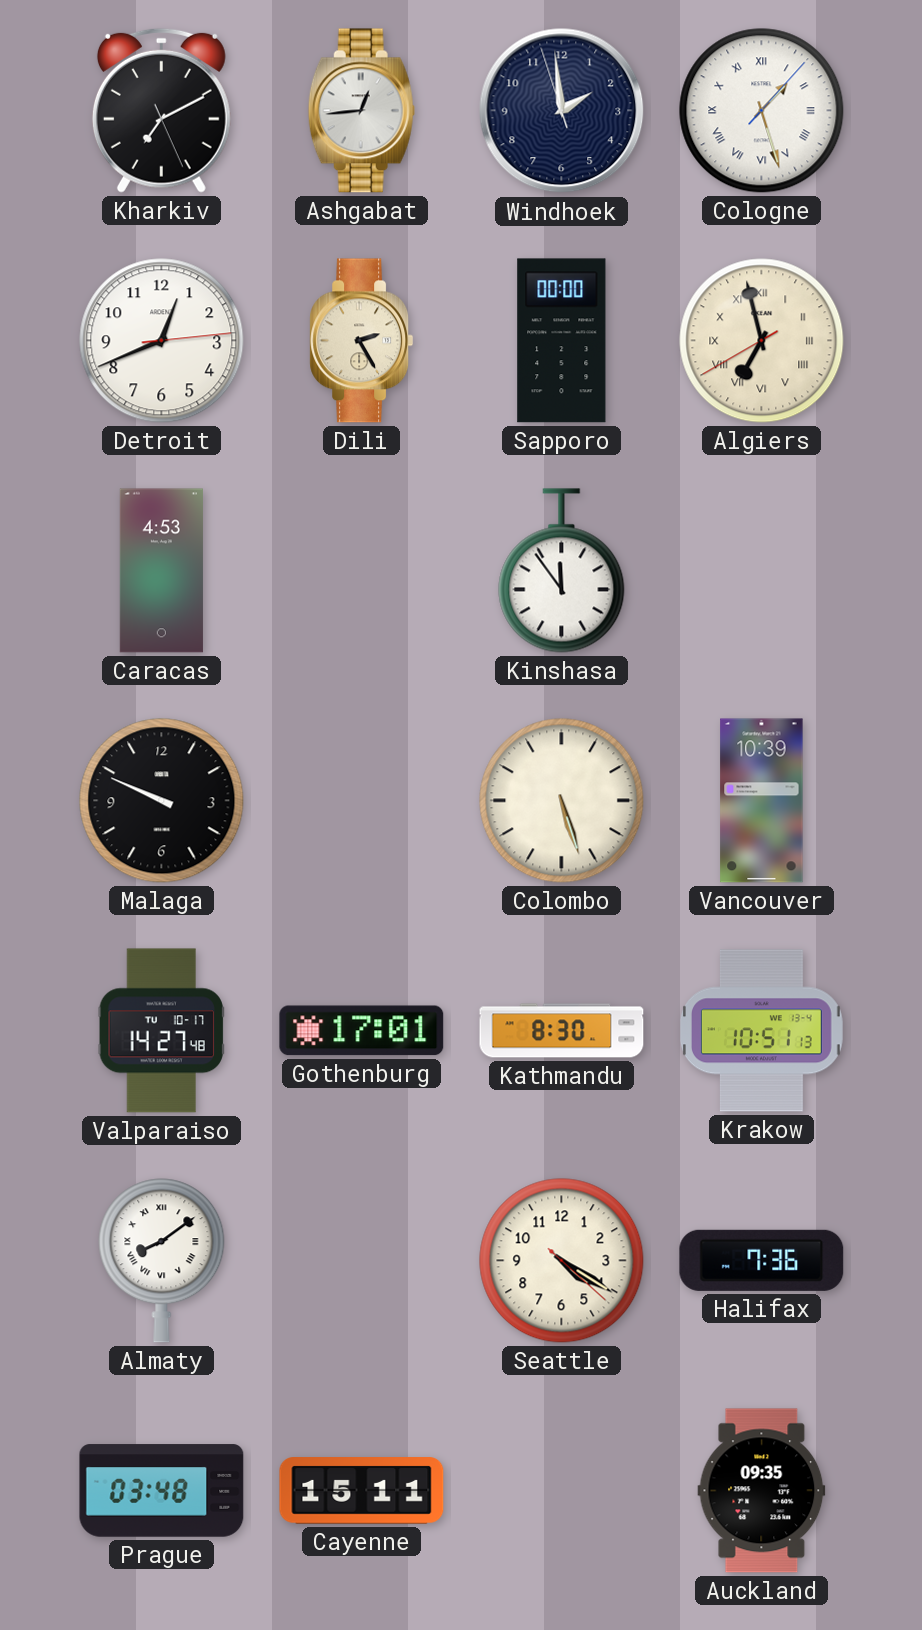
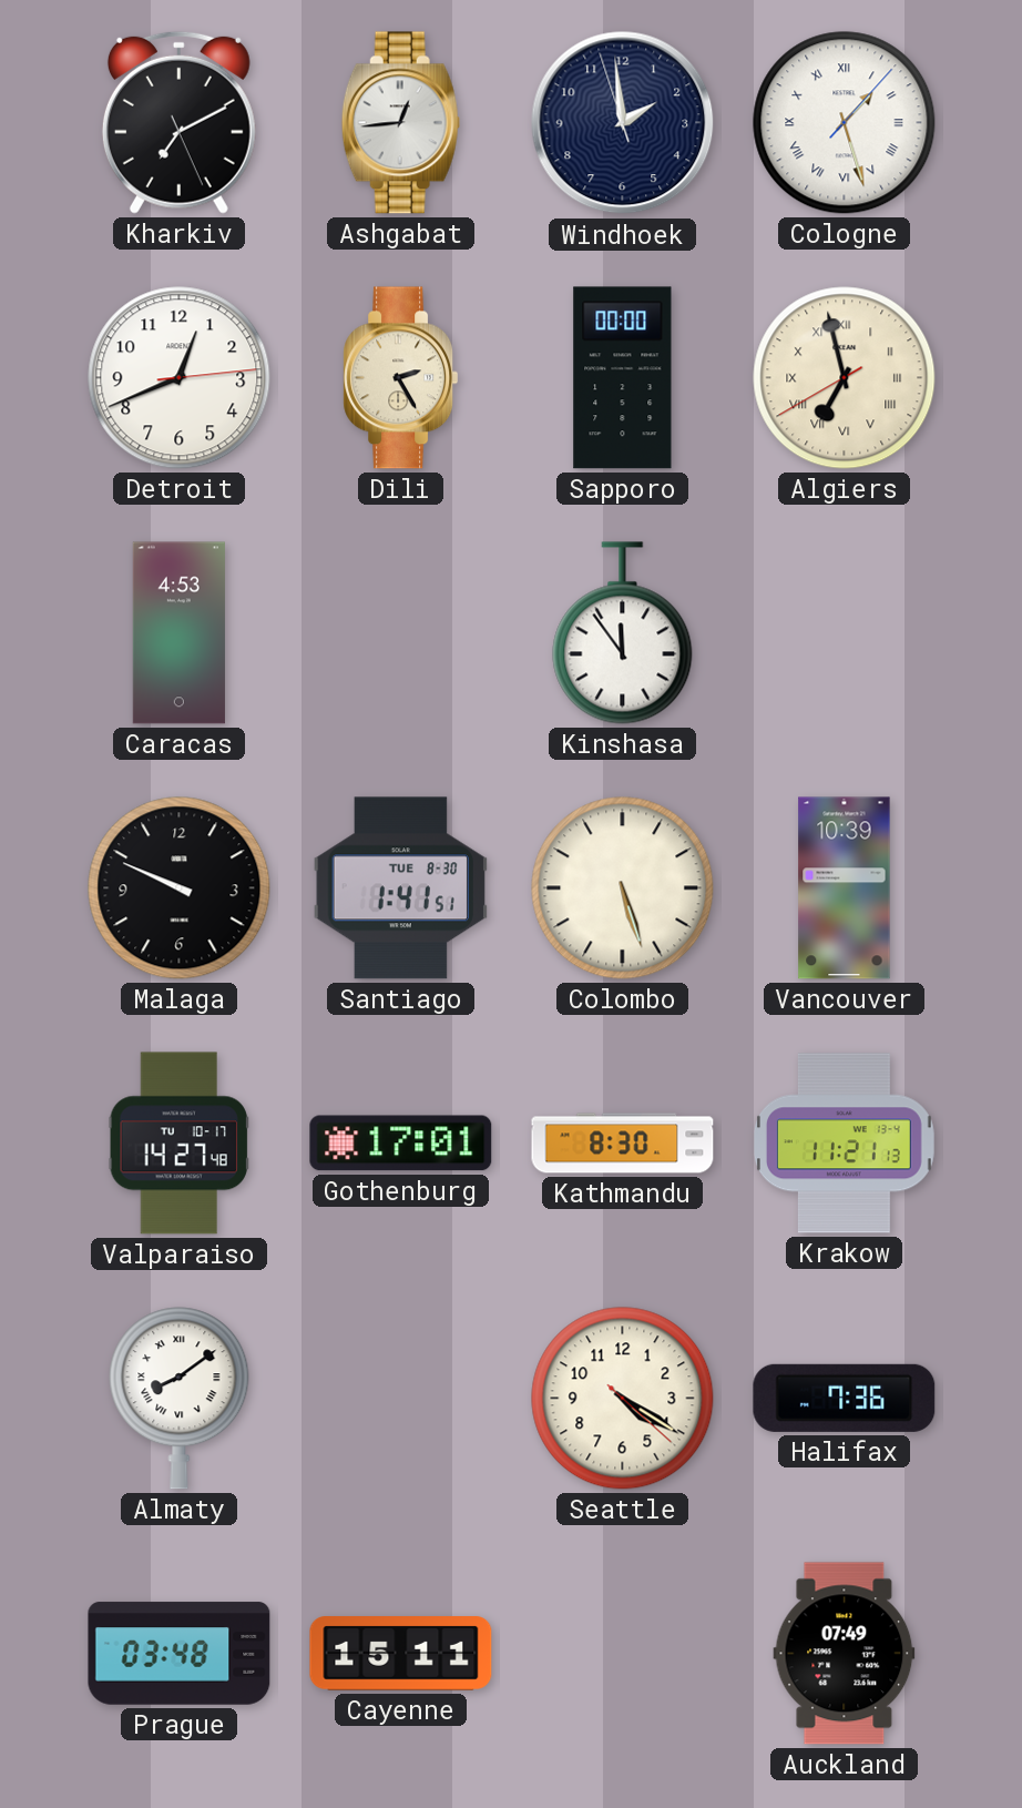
Santiago: none -> 1:41 (400, 888)
Krakow: 10:51 -> 11:21 (844, 1144)
Auckland: 09:35 -> 07:49 (845, 1654)
